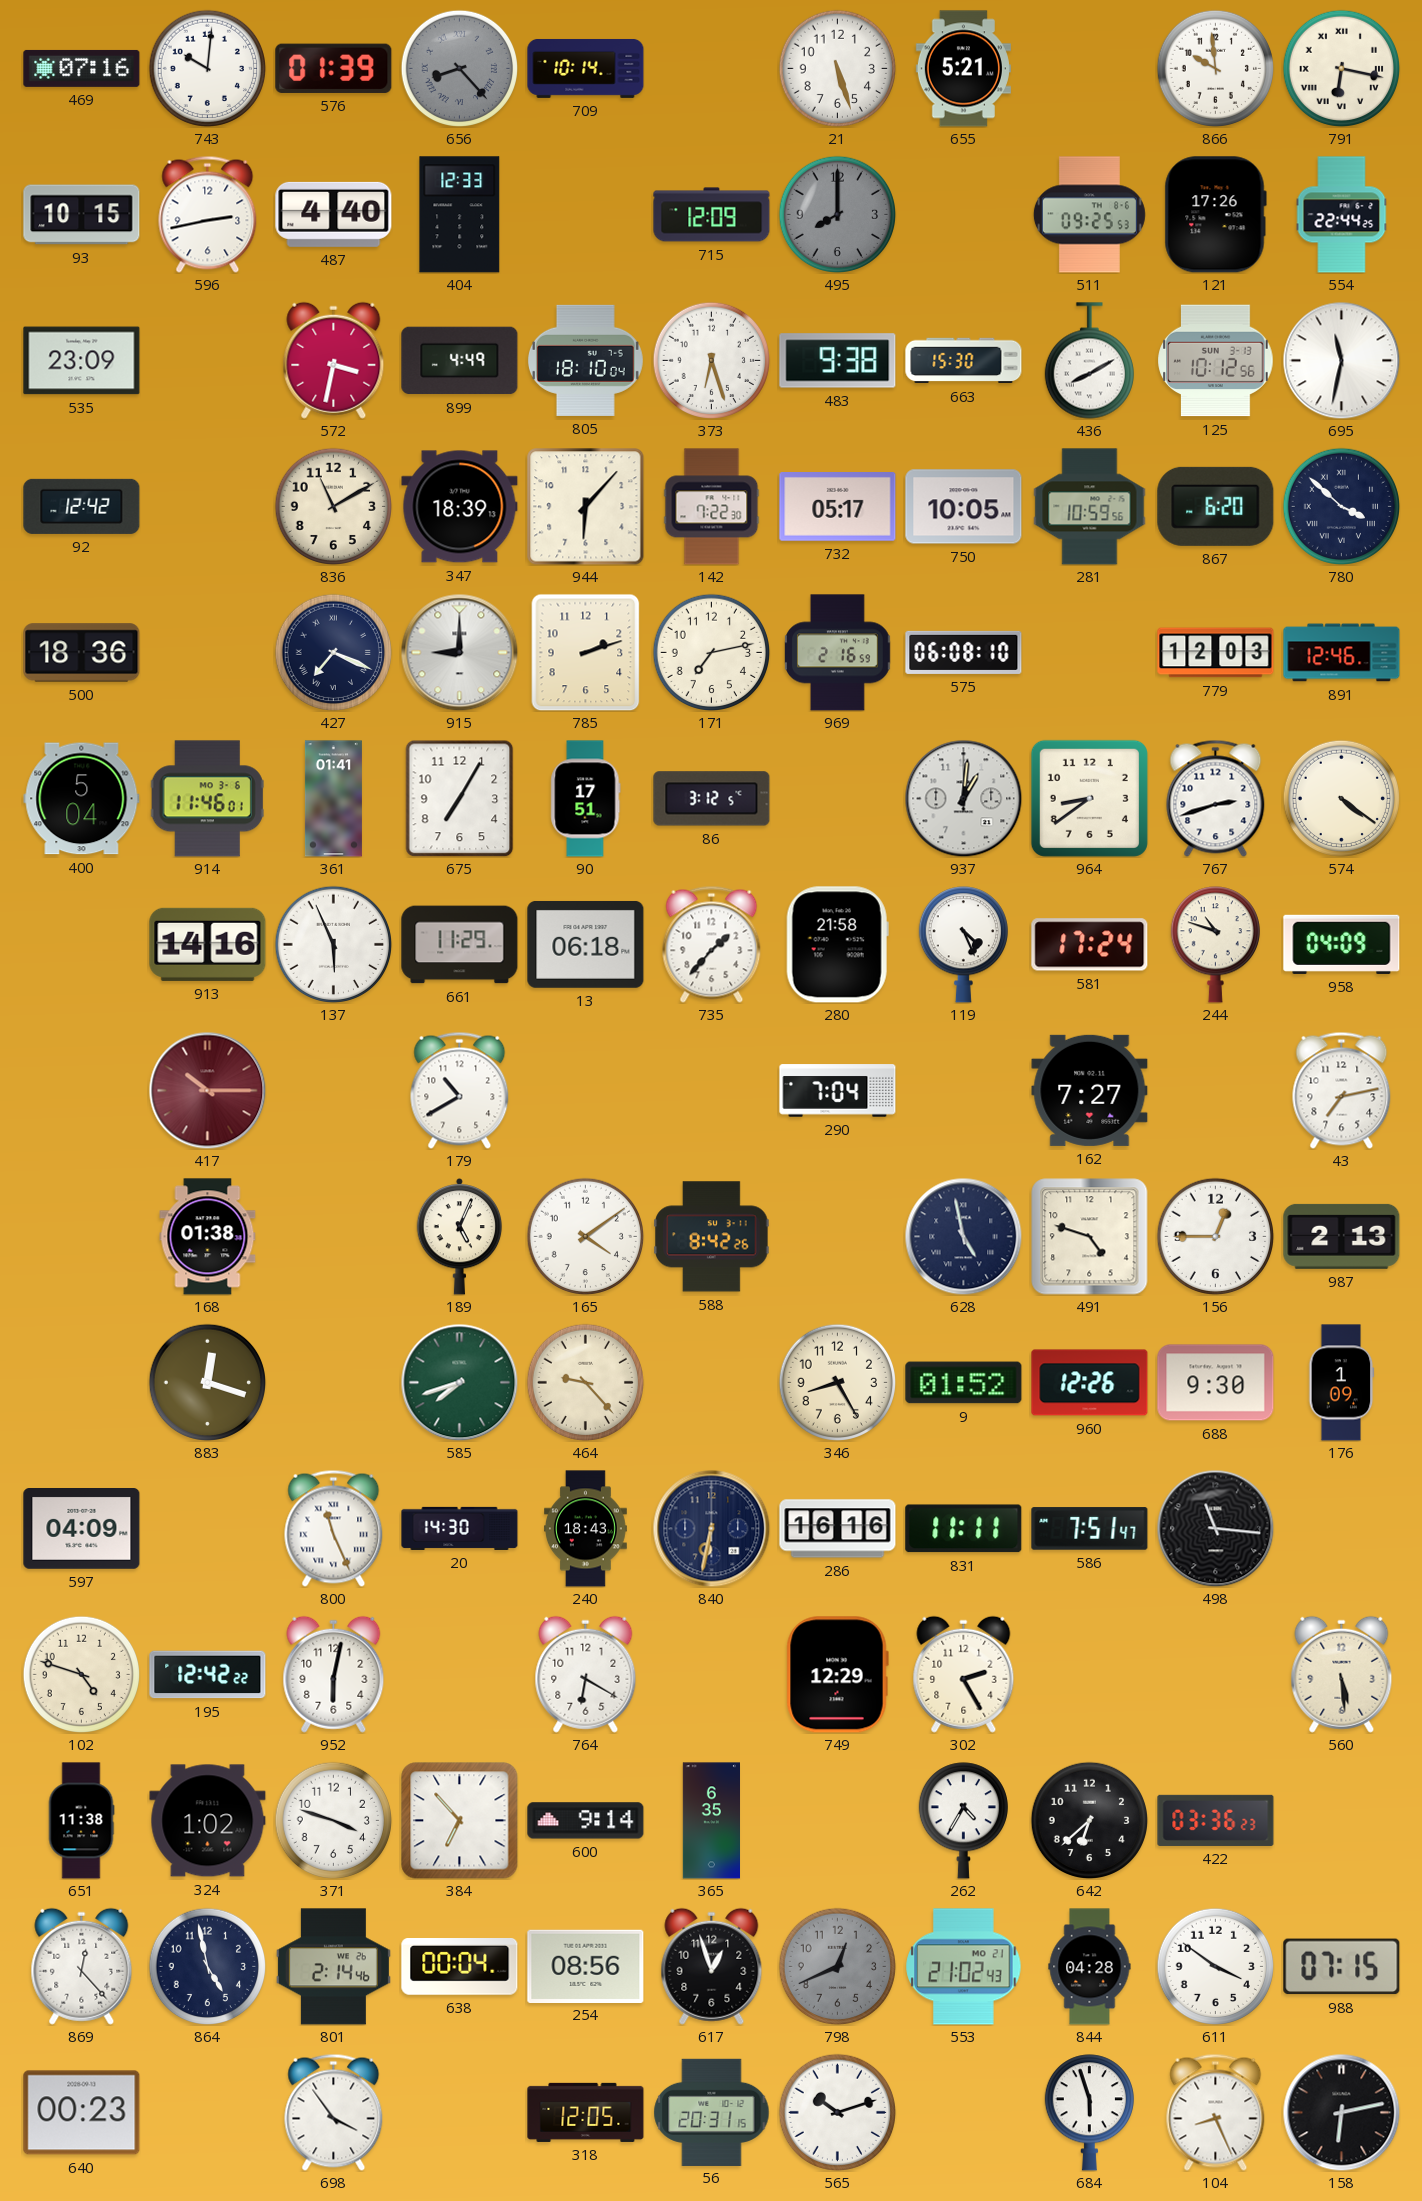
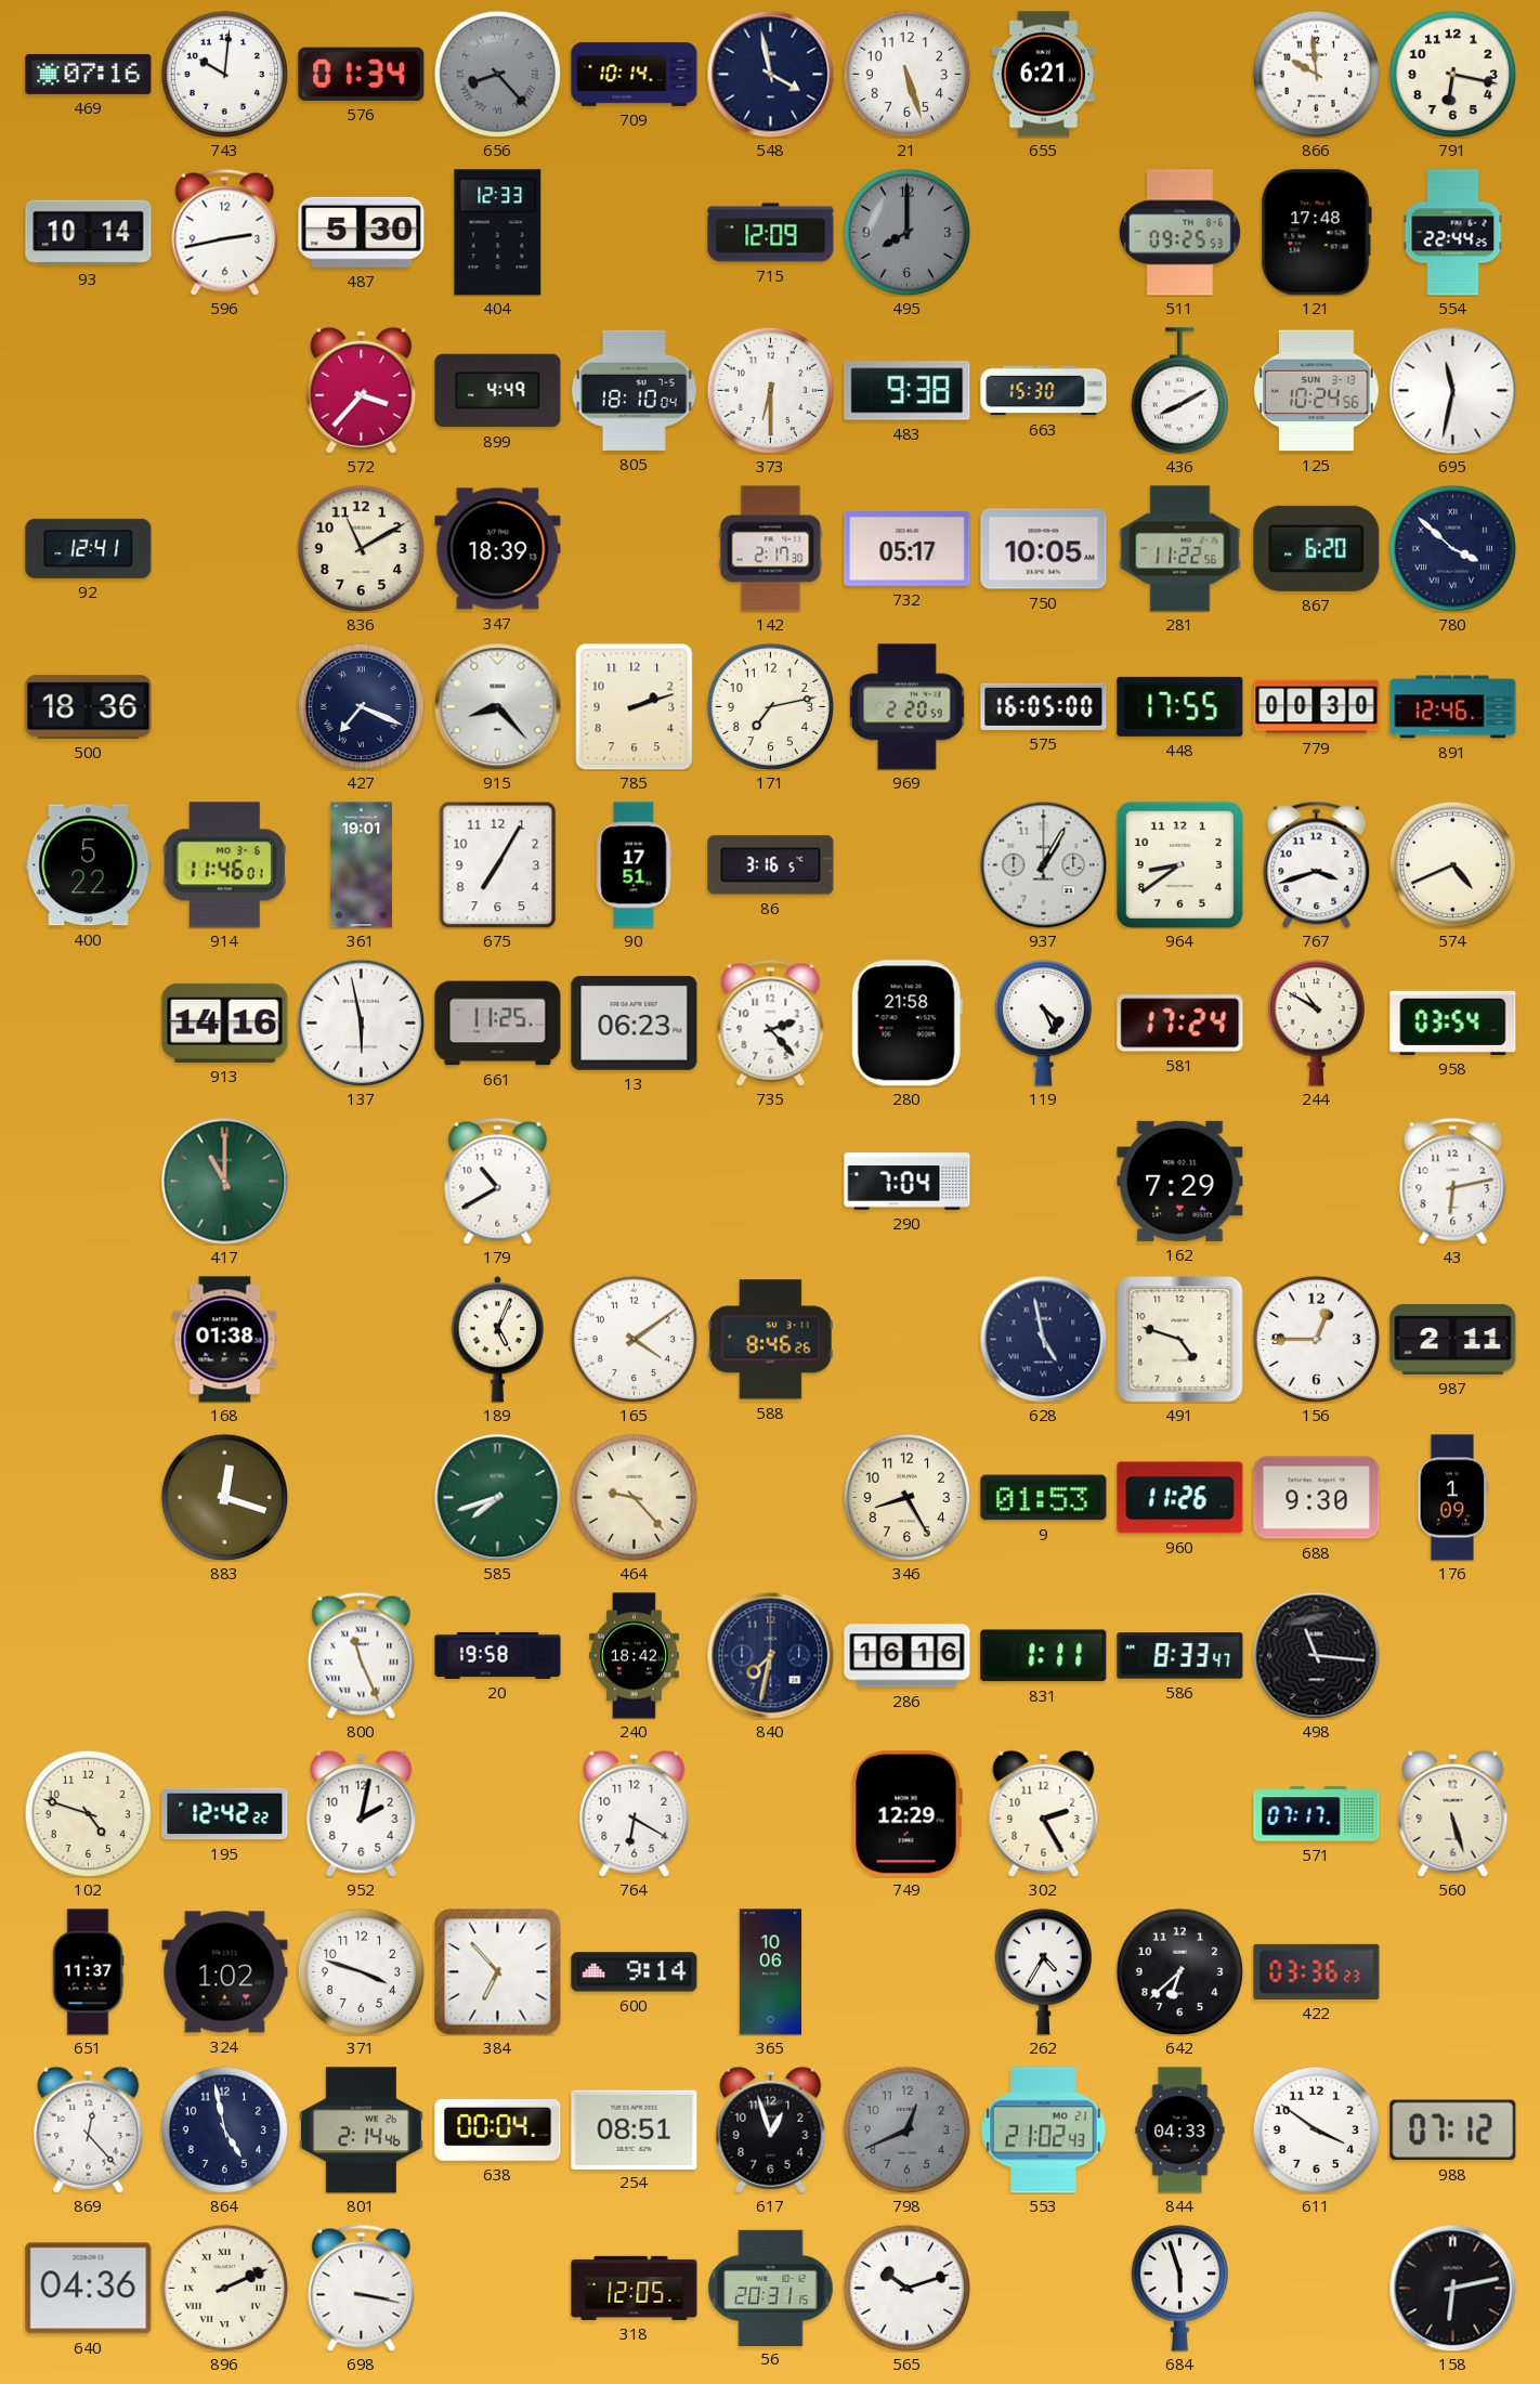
576: 01:39 -> 01:34 (362, 74)
548: none -> 3:58 (770, 74)
655: 5:21 -> 6:21 (1043, 75)
791 numerals: Roman -> Arabic (1452, 74)
93: 10:15 -> 10:14 (89, 233)
487: 4:40 -> 5:30 (362, 232)
121: 17:26 -> 17:48 (1316, 233)
535: 23:09 -> none (82, 361)
572: 3:32 -> 3:37 (362, 390)
373: 6:27 -> 6:30 (770, 390)
125: 10:12 -> 10:24 (1317, 391)
92: 12:42 -> 12:41 (89, 548)
944: 6:07 -> none (586, 507)
142: 7:22 -> 2:17 (771, 549)
281: 10:59 -> 11:22 (1180, 549)
915: 9:00 -> 8:23 (497, 706)
969: 2:16 -> 2:20 (908, 707)
575: 06:08 -> 16:05 (1044, 706)
448: none -> 17:55 (1180, 706)
779: 12:03 -> 00:30 (1317, 707)
400: 5:04 -> 5:22 (89, 865)
361: 01:41 -> 19:01 (361, 865)
86: 3:12 -> 3:16 (771, 865)
937: 1:01 -> 1:05 (1043, 864)
767: 2:42 -> 3:42 (1317, 864)
574: 4:21 -> 4:41 (1452, 864)
137: 5:56 -> 5:58 (361, 1022)
661: 11:29 -> 11:25 (498, 1024)
13: 06:18 -> 06:23 (635, 1022)
735: 1:37 -> 2:23 (771, 1022)
244: 10:48 -> 10:50 (1316, 1024)
958: 04:09 -> 03:54 (1453, 1022)
417: 10:15 -> 11:00 (224, 1181)
417 dial: burgundy -> green (224, 1181)
162: 7:27 -> 7:29 (1180, 1181)
43: 7:13 -> 6:13 (1453, 1181)
588: 8:42 -> 8:46 (771, 1340)
987: 2:13 -> 2:11 (1453, 1339)
9: 01:52 -> 01:53 (1044, 1498)
960: 12:26 -> 11:26 (1180, 1498)
597: 04:09 -> none (82, 1529)
20: 14:30 -> 19:58 (498, 1655)
240: 18:43 -> 18:42 (635, 1656)
840: 6:32 -> 7:32 (770, 1655)
831: 11:11 -> 1:11 (1044, 1656)
586: 7:51 -> 8:33 (1180, 1656)
952: 6:02 -> 2:02 (362, 1813)
571: none -> 07:17 (1317, 1814)
560: 5:29 -> 5:27 (1453, 1813)
651: 11:38 -> 11:37 (88, 1972)
365: 6:35 -> 10:06 (770, 1972)
254: 08:56 -> 08:51 (635, 2129)
844: 04:28 -> 04:33 (1180, 2131)
988: 07:15 -> 07:12 (1453, 2131)
640: 00:23 -> 04:36 (89, 2289)
896: none -> 2:11 (224, 2288)
698: 3:54 -> 3:17 (362, 2288)
104: 8:26 -> none (1216, 2112)
